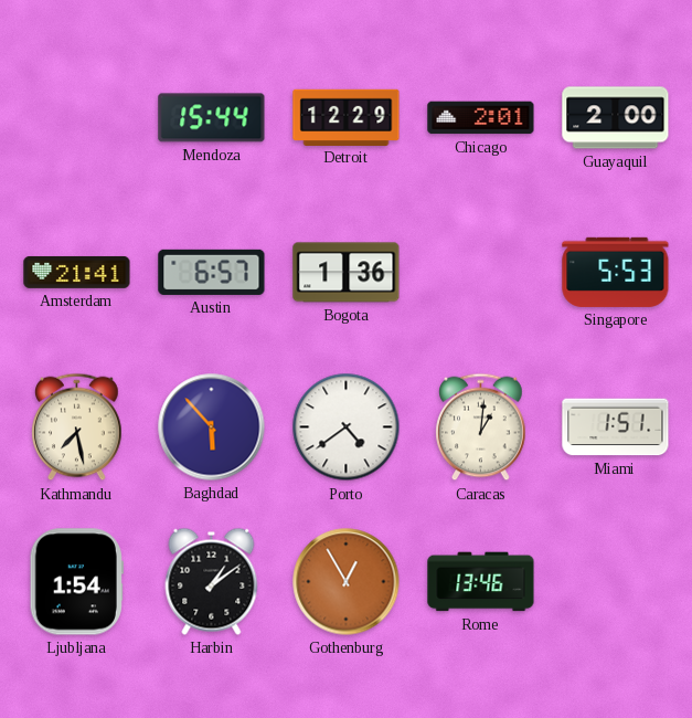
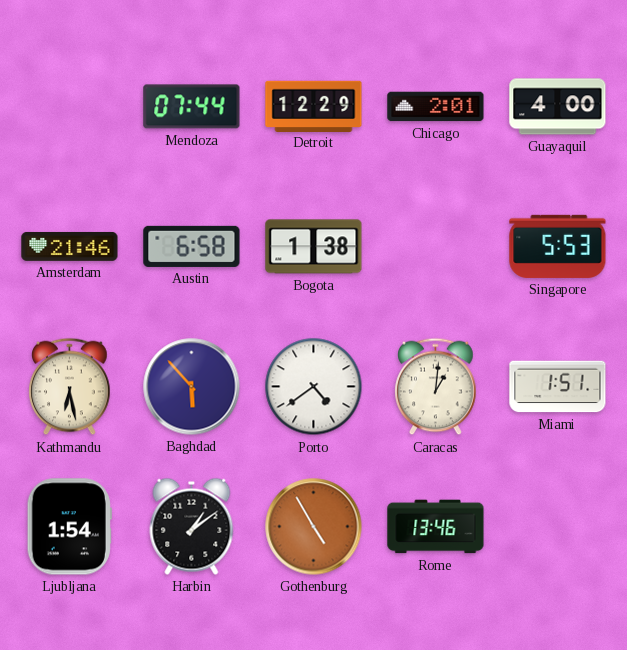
Mendoza: 15:44 -> 07:44 (192, 107)
Guayaquil: 2:00 -> 4:00 (558, 107)
Amsterdam: 21:41 -> 21:46 (70, 246)
Austin: 6:57 -> 6:58 (192, 246)
Bogota: 1:36 -> 1:38 (314, 247)
Kathmandu: 7:28 -> 6:28 (70, 387)
Gothenburg: 12:55 -> 4:55 (314, 527)
